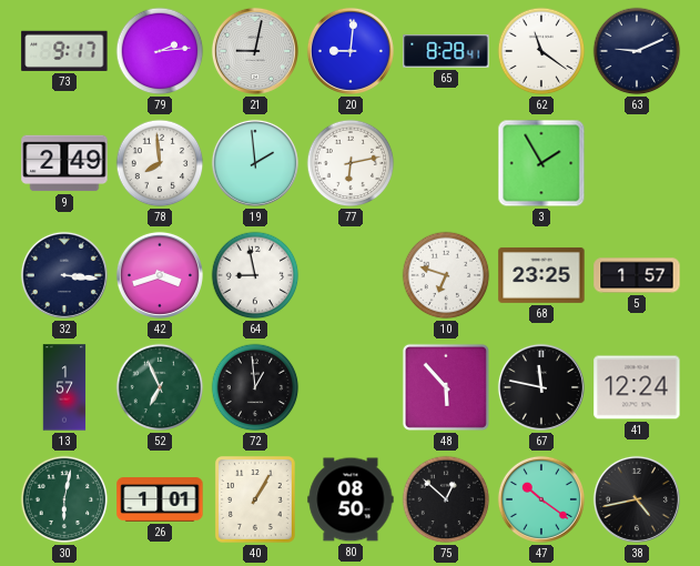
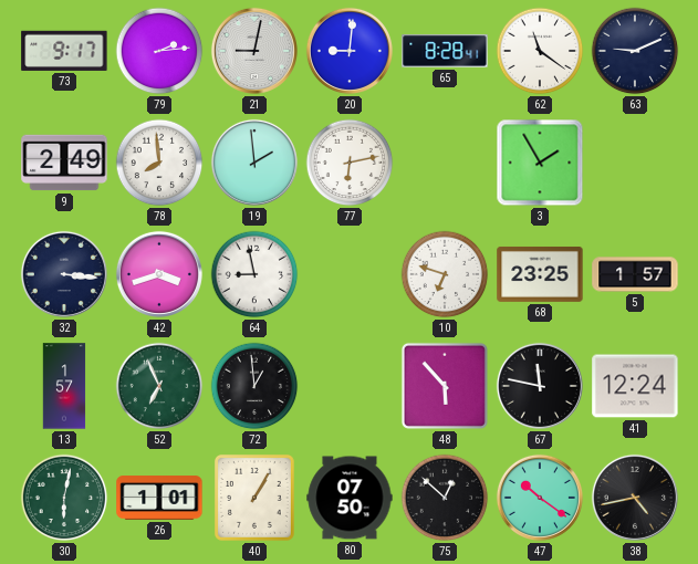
80: 08:50 -> 07:50 (350, 498)
